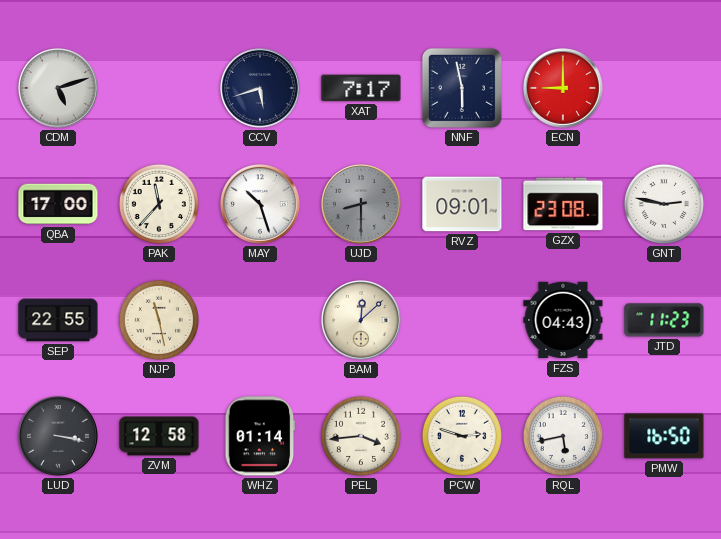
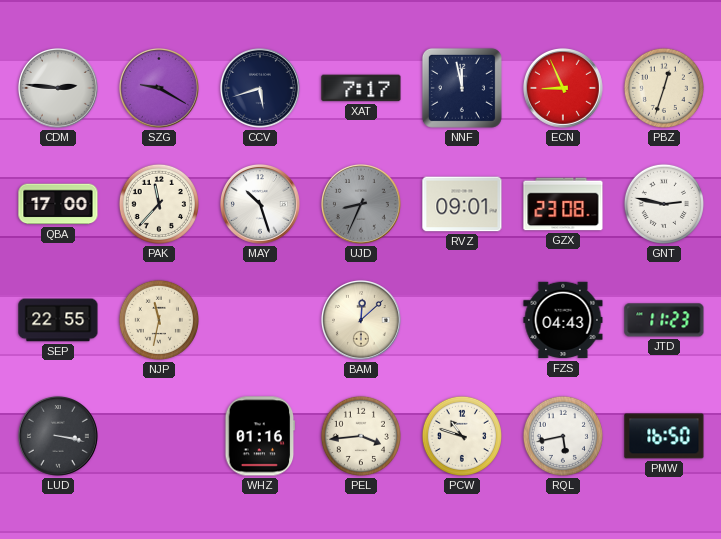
CDM: 5:12 -> 2:46 (58, 88)
SZG: none -> 9:20 (159, 88)
NNF: 5:58 -> 11:58 (462, 88)
ECN: 9:00 -> 8:56 (563, 88)
PBZ: none -> 12:33 (664, 88)
UJD: 8:30 -> 8:34 (361, 204)
NJP: 11:28 -> 11:32 (159, 320)
ZVM: 12:58 -> none (159, 436)
WHZ: 01:14 -> 01:16 (260, 436)
PCW: 2:48 -> 10:48 (462, 436)
